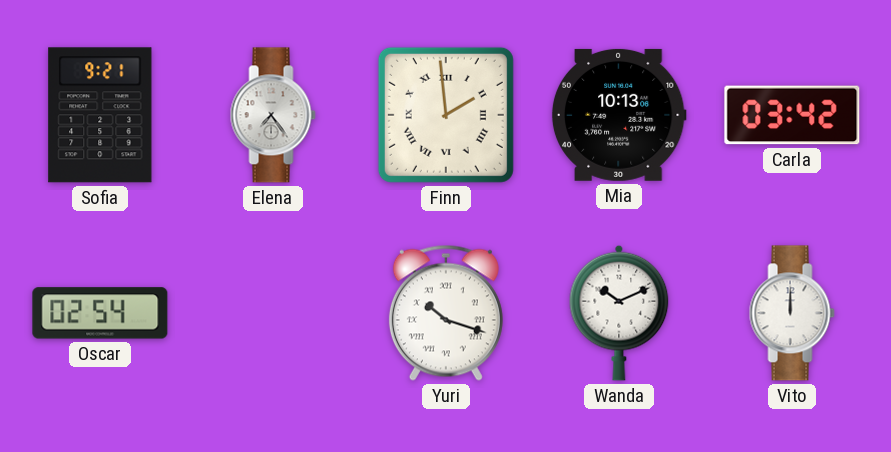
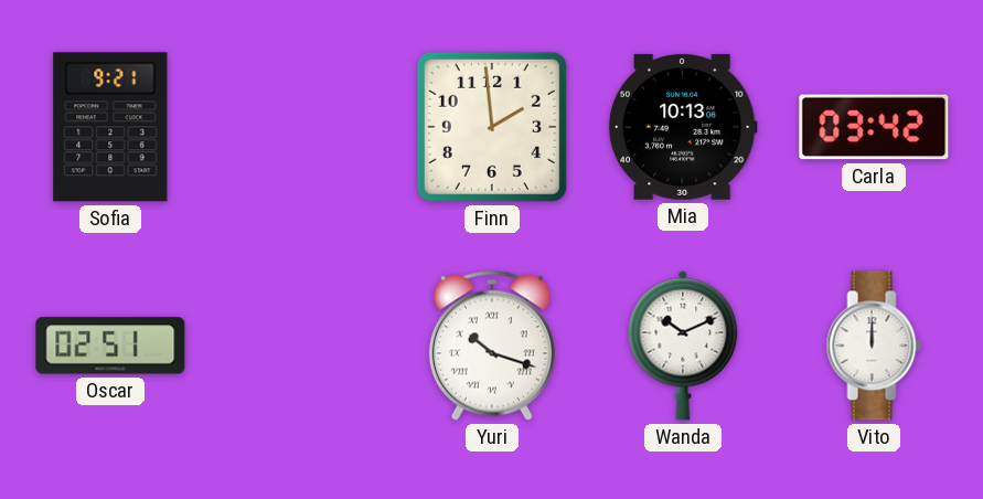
Elena: 7:24 -> none (273, 115)
Finn numerals: Roman -> Arabic (492, 127)
Oscar: 02:54 -> 02:51 (110, 346)
